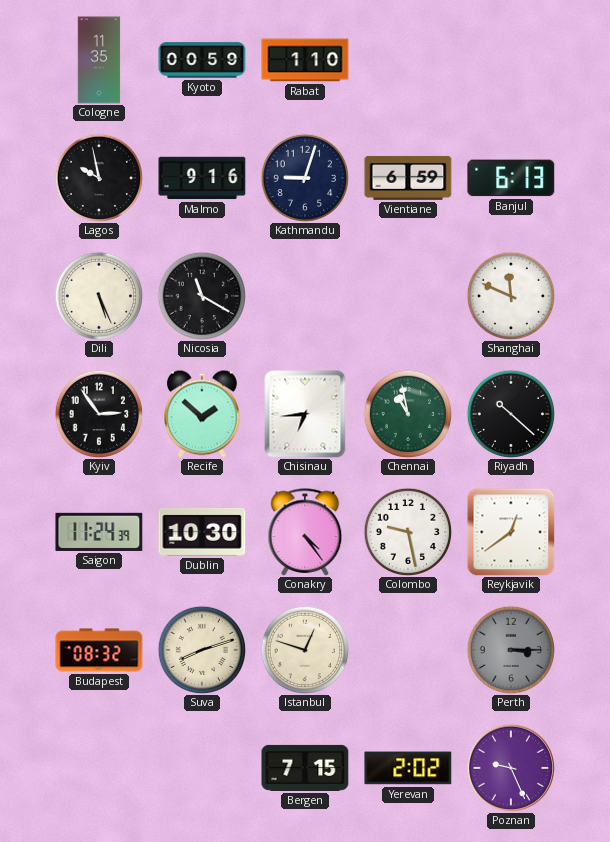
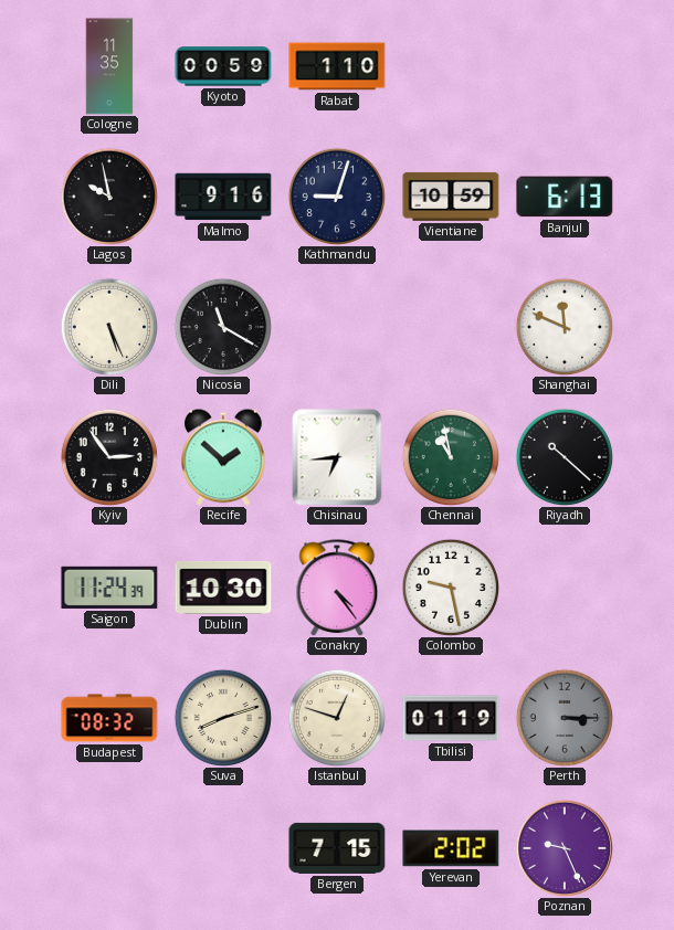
Vientiane: 6:59 -> 10:59 (451, 197)
Reykjavik: 12:39 -> none (511, 532)
Tbilisi: none -> 01:19 (451, 718)
